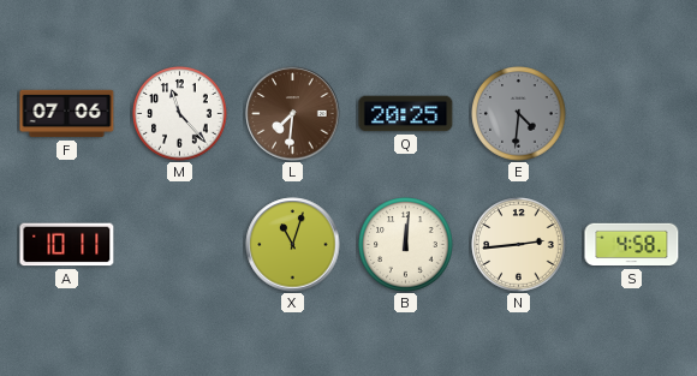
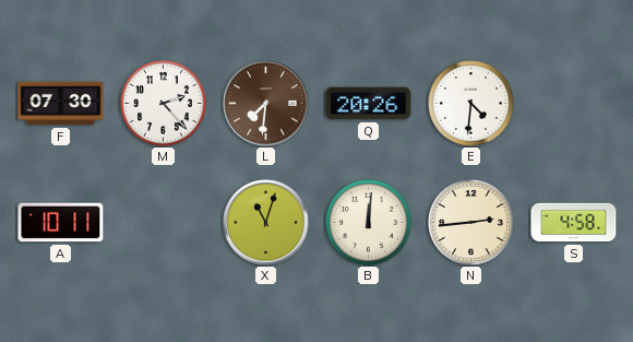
F: 07:06 -> 07:30 (61, 104)
M: 11:23 -> 2:23 (164, 104)
Q: 20:25 -> 20:26 (369, 104)
E dial: grey -> white (471, 104)
